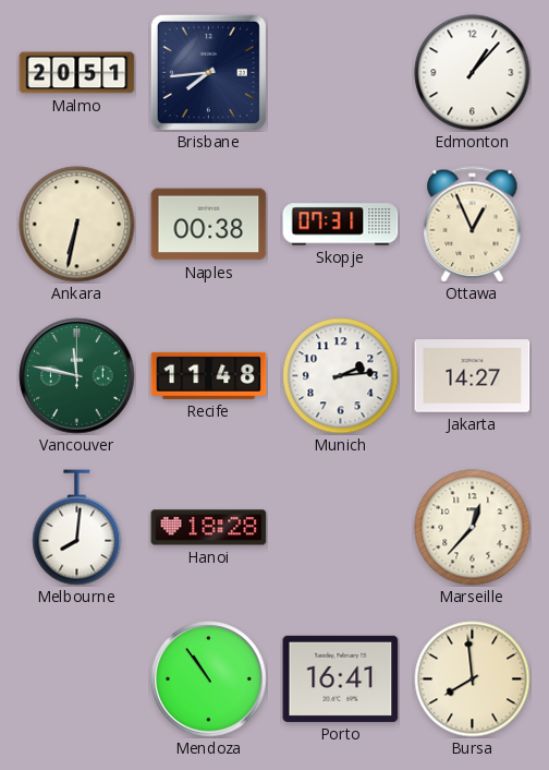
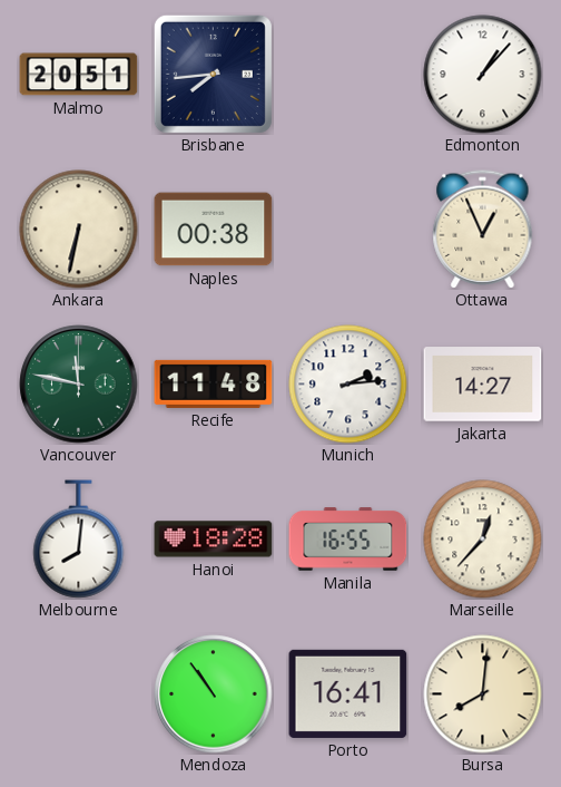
Skopje: 07:31 -> none (341, 225)
Manila: none -> 16:55 (348, 540)
Bursa: 7:59 -> 8:01 (483, 694)
